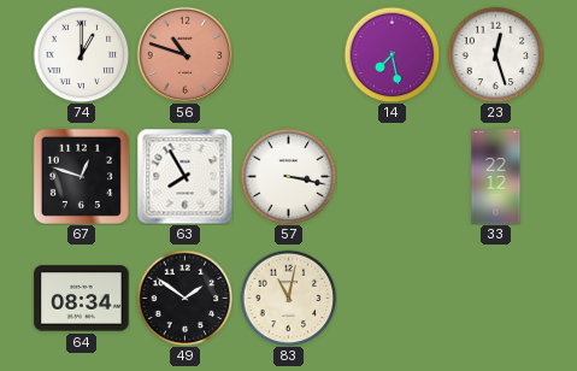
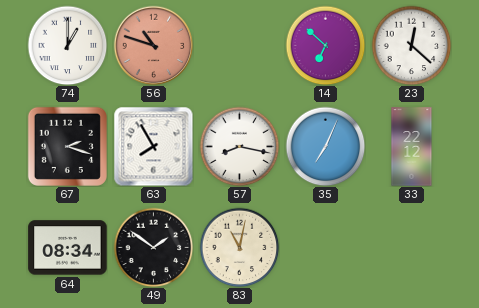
14: 7:28 -> 6:52 (325, 45)
23: 12:27 -> 12:22 (411, 45)
67: 12:48 -> 2:18 (67, 146)
57: 3:17 -> 8:17 (239, 146)
35: none -> 7:04 (325, 146)
